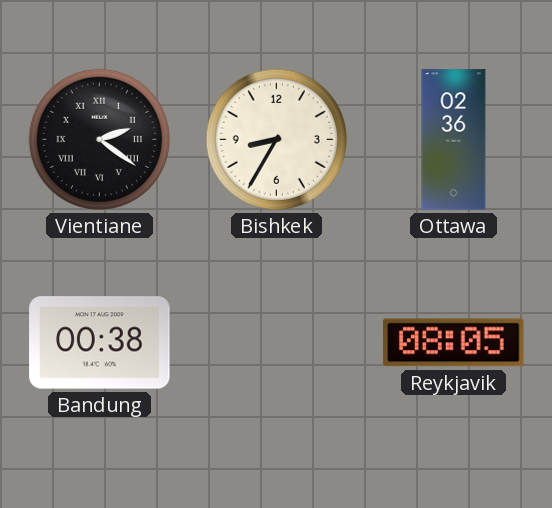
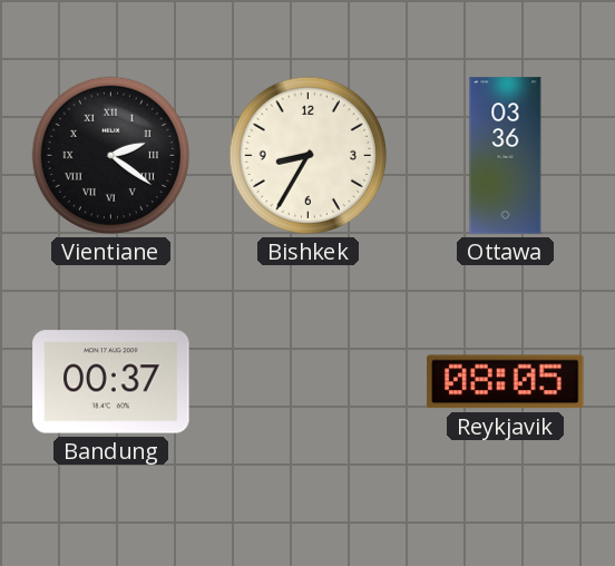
Ottawa: 02:36 -> 03:36 (506, 156)
Bandung: 00:38 -> 00:37 (111, 382)
